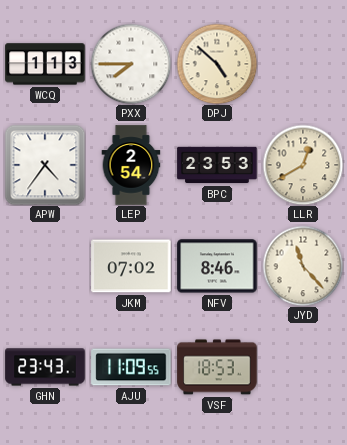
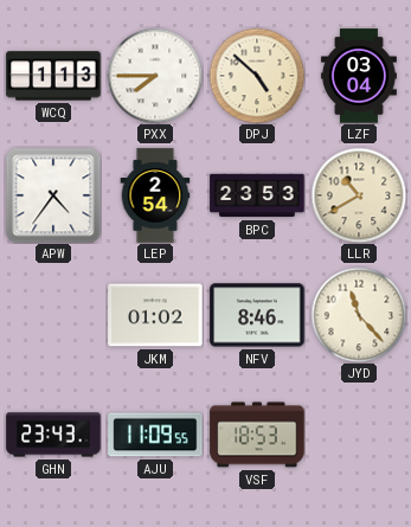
LZF: none -> 03:04 (359, 76)
LLR: 12:40 -> 10:40 (359, 195)
JKM: 07:02 -> 01:02 (155, 315)
